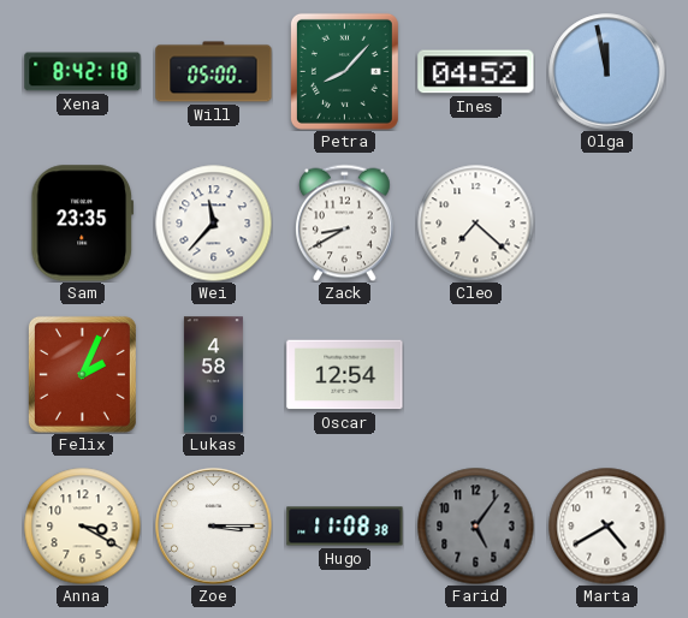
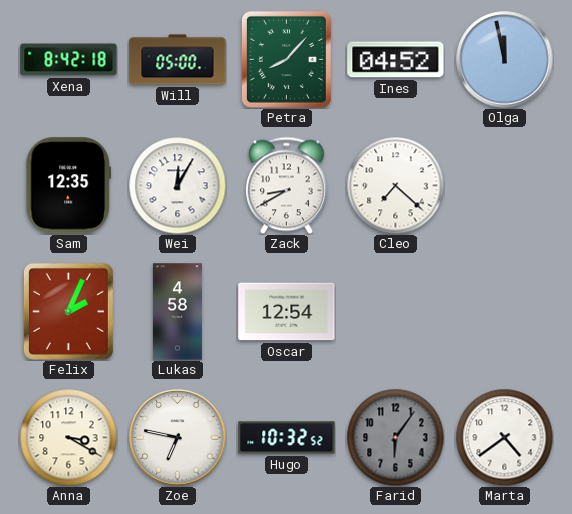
Sam: 23:35 -> 12:35 (68, 186)
Wei: 11:37 -> 12:05 (177, 185)
Zoe: 3:15 -> 6:47 (178, 438)
Hugo: 11:08 -> 10:32 (287, 438)
Farid: 5:06 -> 6:06 (395, 437)
Marta: 4:40 -> 4:39 (504, 437)
